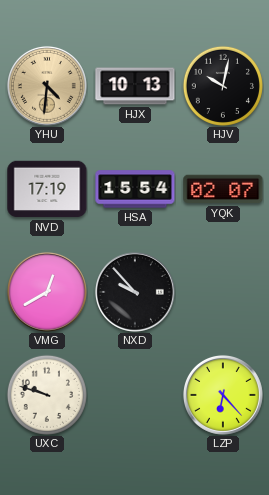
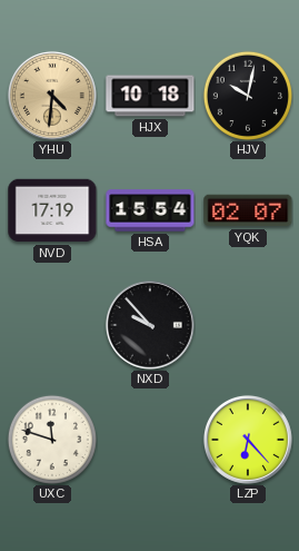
HJX: 10:13 -> 10:18 (150, 96)
VMG: 12:40 -> none (47, 292)
UXC: 9:48 -> 11:48 (52, 440)
